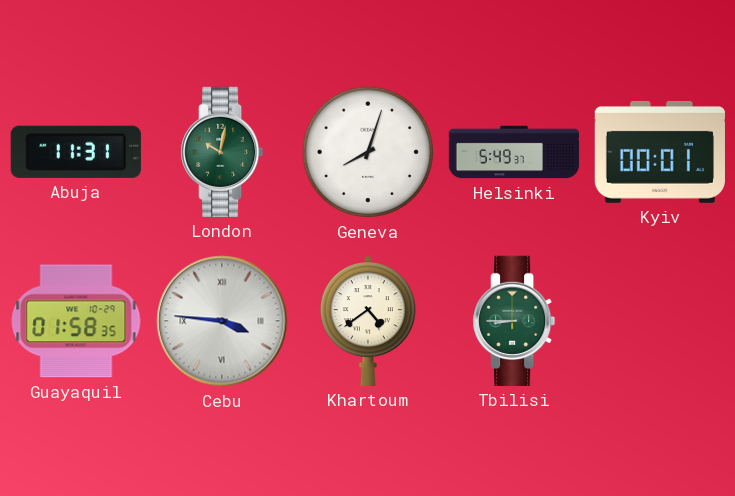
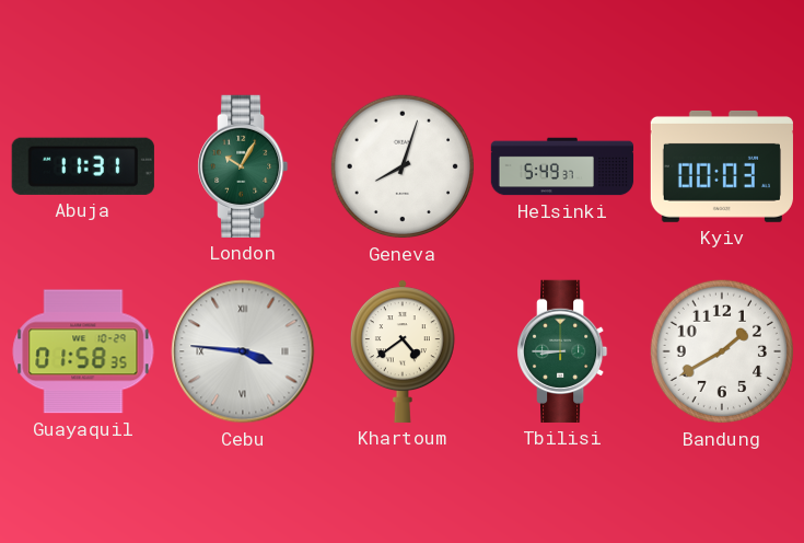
London: 10:02 -> 10:05 (243, 166)
Kyiv: 00:01 -> 00:03 (722, 166)
Bandung: none -> 1:40 (722, 351)
